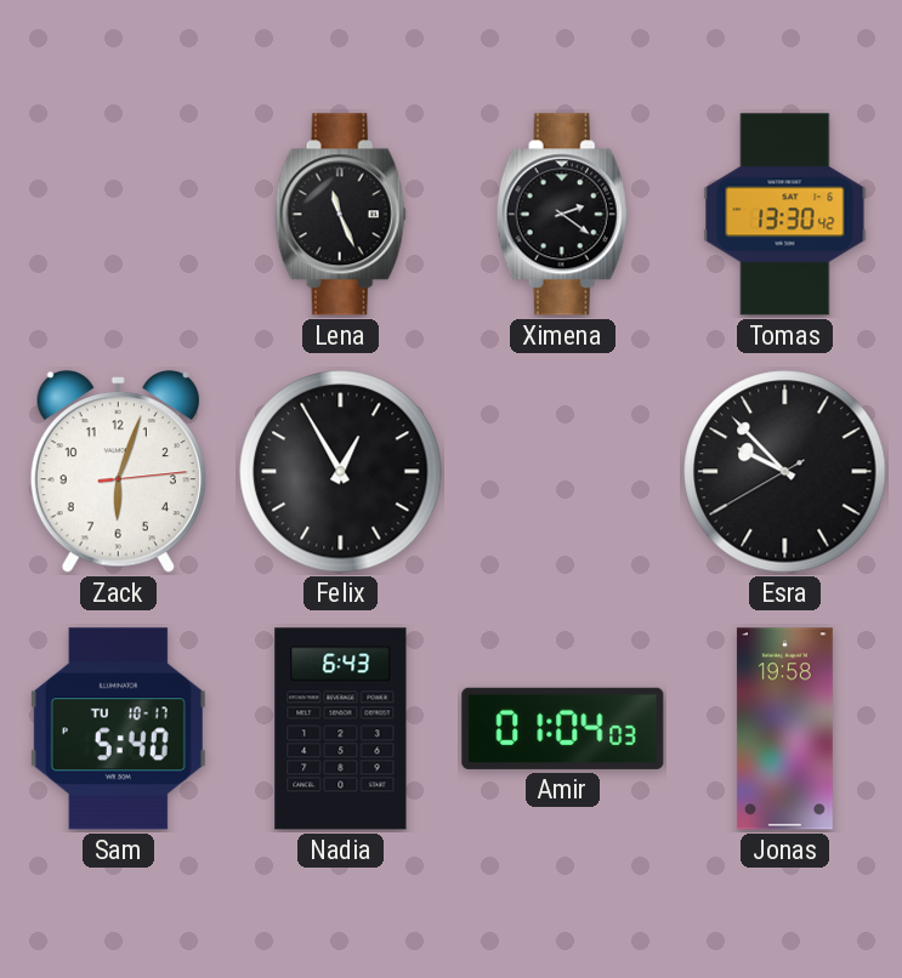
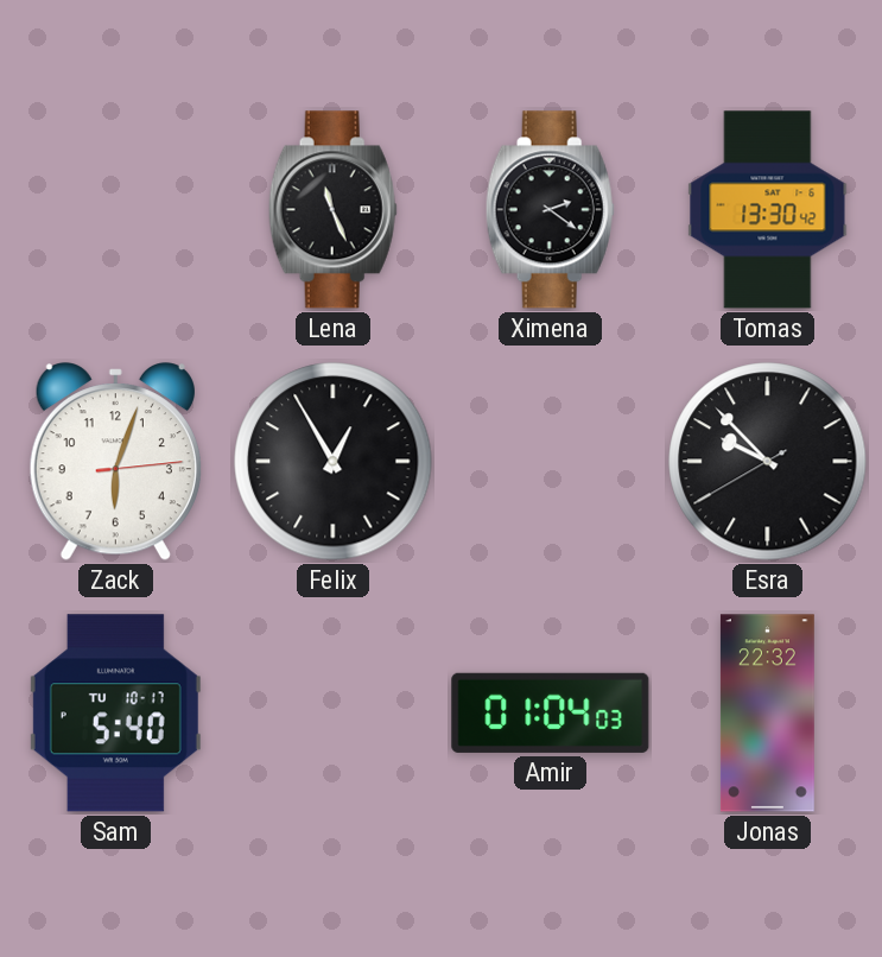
Nadia: 6:43 -> none (341, 729)
Jonas: 19:58 -> 22:32 (767, 714)
